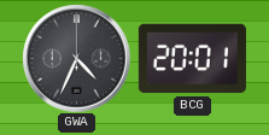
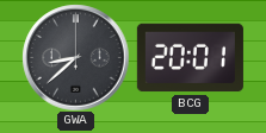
GWA: 4:34 -> 8:38 (75, 57)
